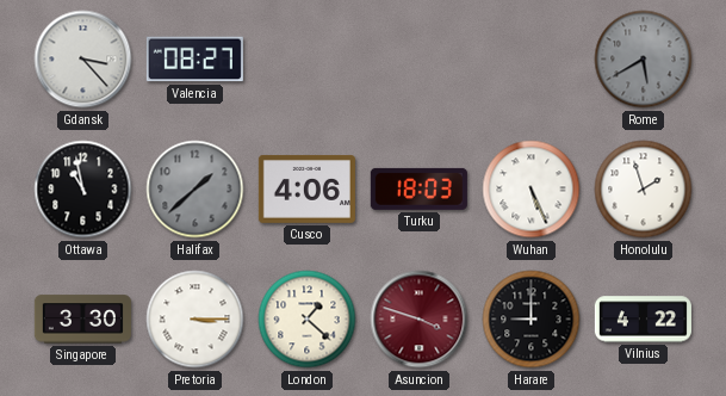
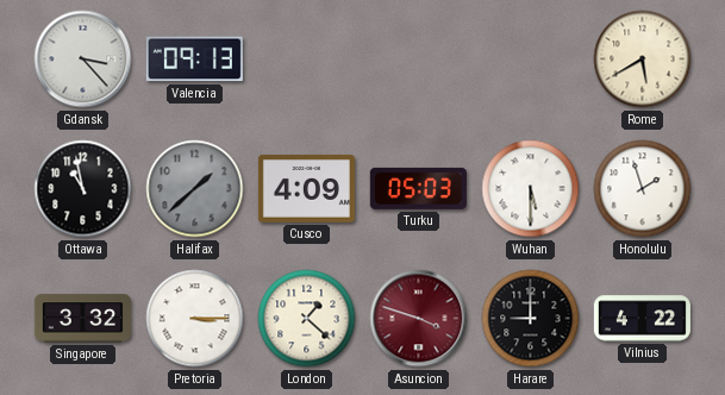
Valencia: 08:27 -> 09:13 (194, 59)
Rome dial: grey -> cream (643, 59)
Cusco: 4:06 -> 4:09 (306, 188)
Turku: 18:03 -> 05:03 (418, 188)
Wuhan: 5:26 -> 5:30 (531, 189)
Singapore: 3:30 -> 3:32 (82, 319)
